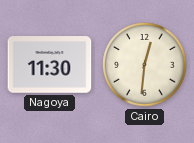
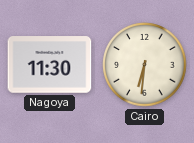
Cairo: 12:31 -> 6:31 (145, 65)
